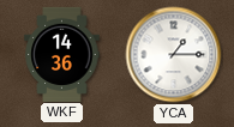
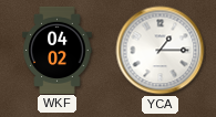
WKF: 14:36 -> 04:02 (58, 50)
